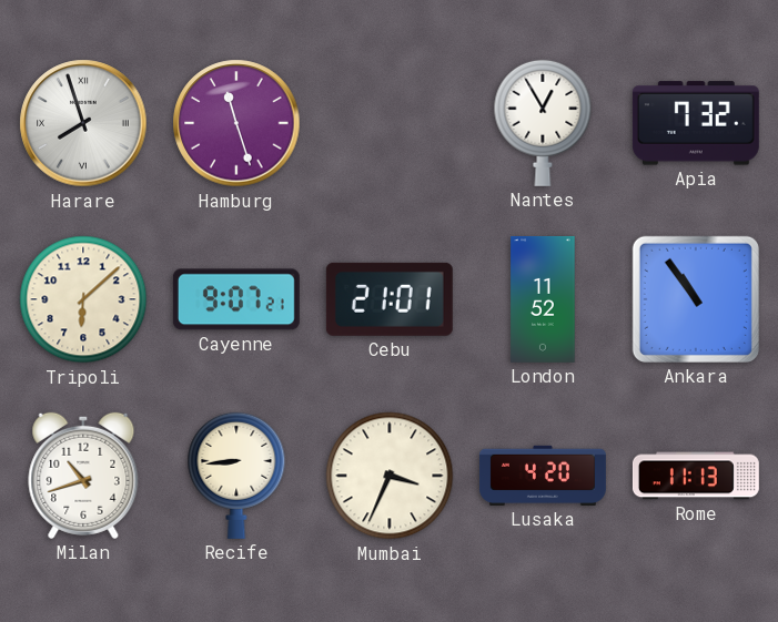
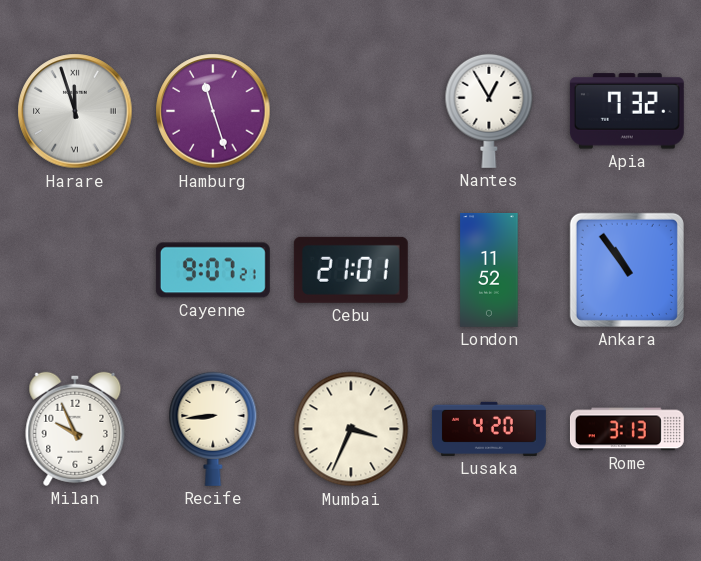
Harare: 7:57 -> 11:57 (75, 111)
Tripoli: 6:08 -> none (83, 299)
Milan: 10:42 -> 9:56 (75, 429)
Rome: 11:13 -> 3:13 (627, 429)
